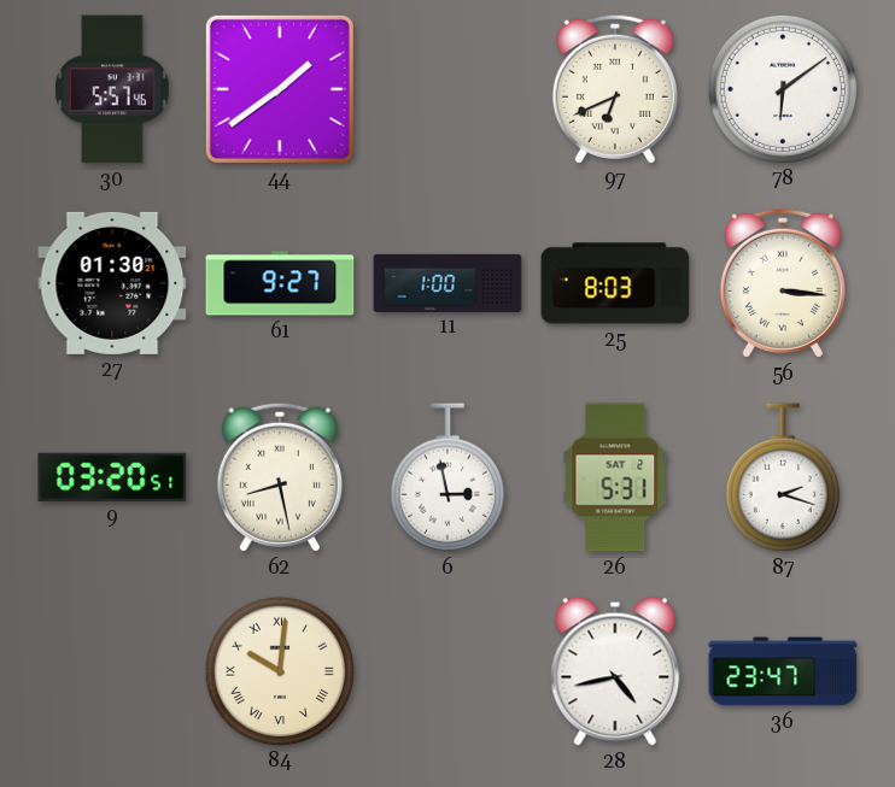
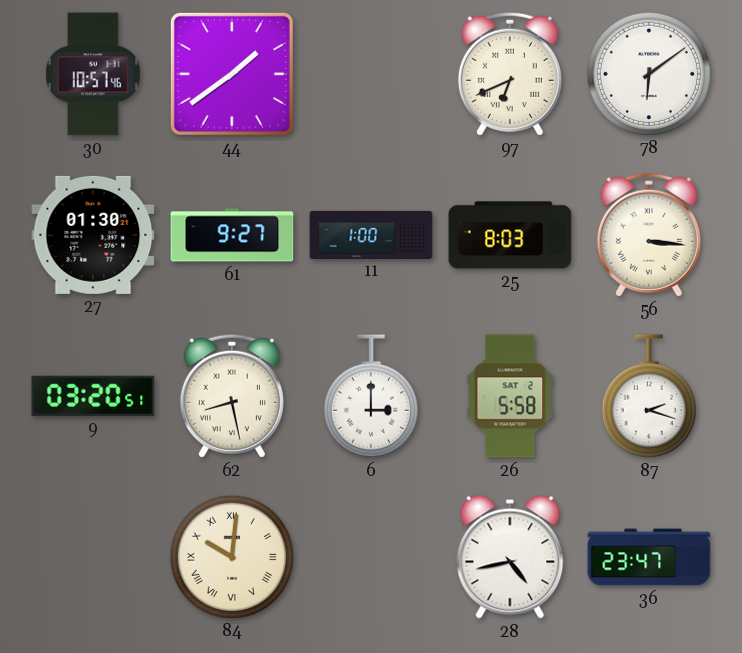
30: 5:57 -> 10:57 (93, 74)
6: 2:58 -> 3:00 (371, 396)
26: 5:31 -> 5:58 (510, 396)
